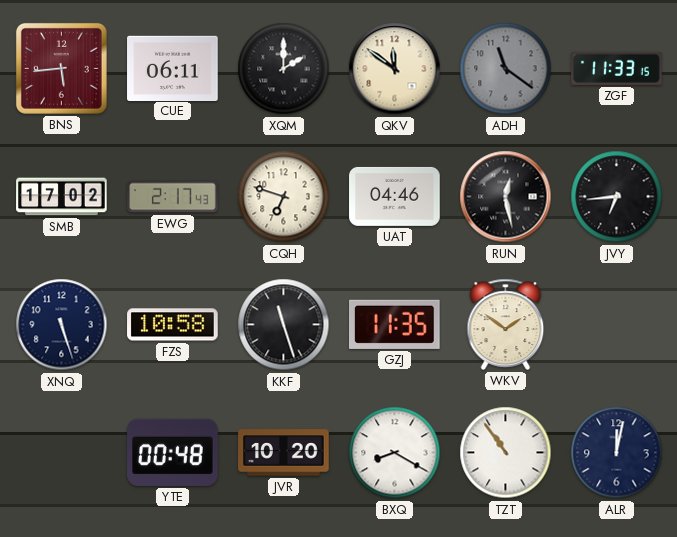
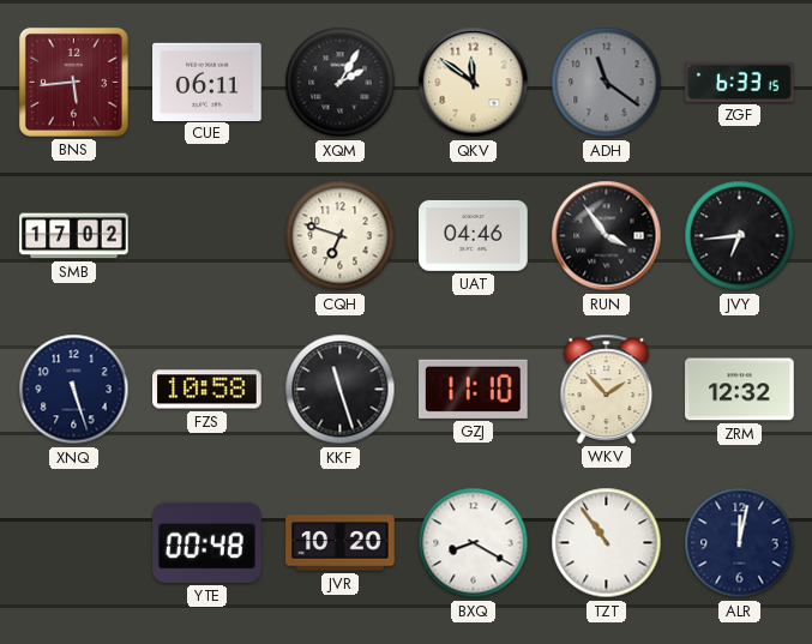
XQM: 2:00 -> 2:05 (341, 83)
ZGF: 11:33 -> 6:33 (740, 82)
EWG: 2:17 -> none (173, 197)
RUN: 12:28 -> 3:54 (607, 236)
GZJ: 11:35 -> 11:10 (474, 389)
WKV: 1:51 -> 1:53 (607, 389)
ZRM: none -> 12:32 (740, 390)
